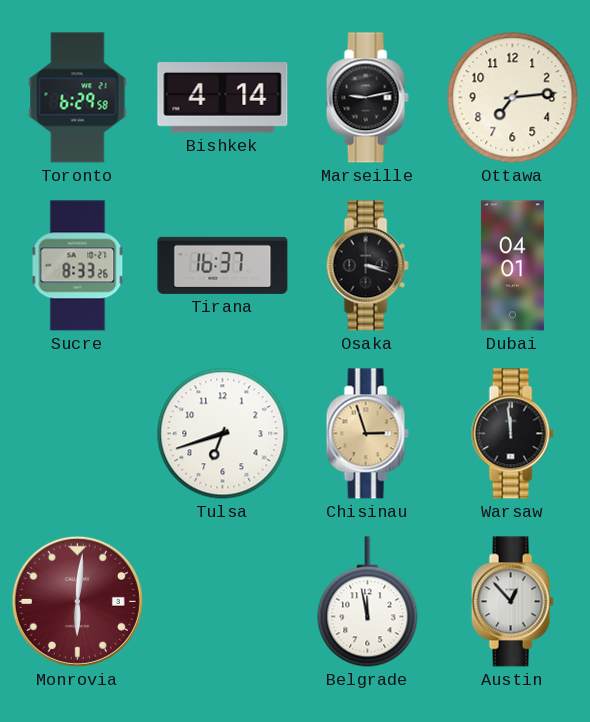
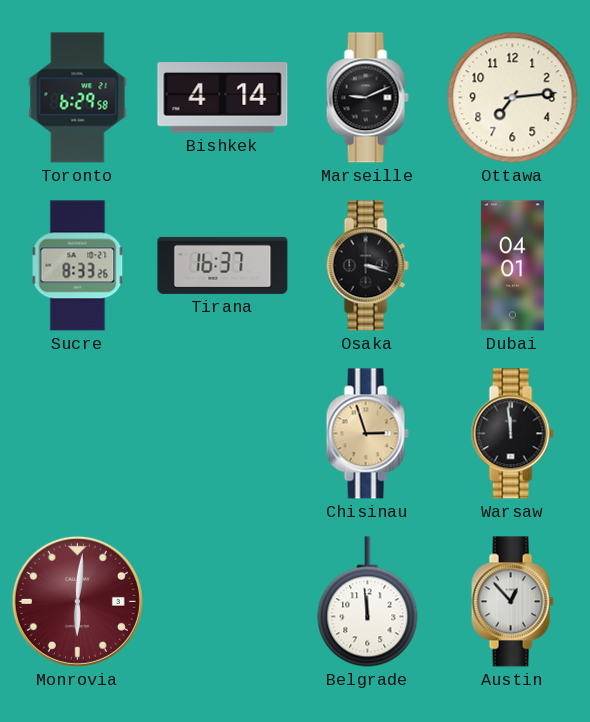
Marseille: 9:13 -> 9:11 (367, 98)
Tulsa: 6:42 -> none (223, 434)
Belgrade: 11:58 -> 11:59 (368, 602)
